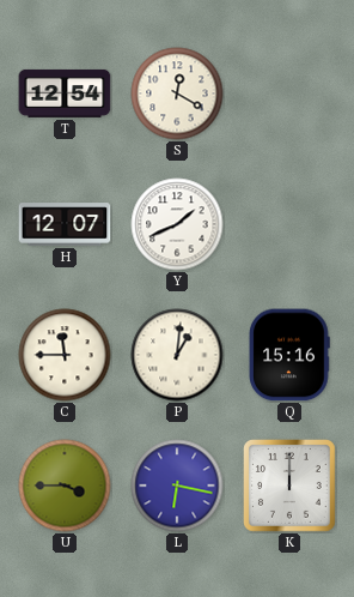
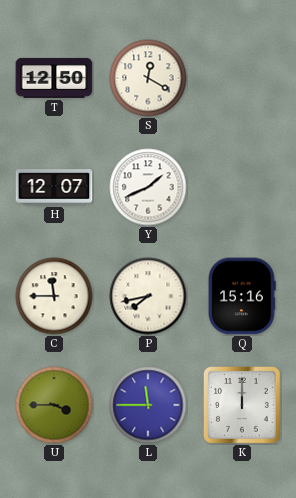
T: 12:54 -> 12:50 (54, 78)
P: 1:01 -> 7:43 (148, 296)
L: 6:17 -> 11:45 (148, 405)
